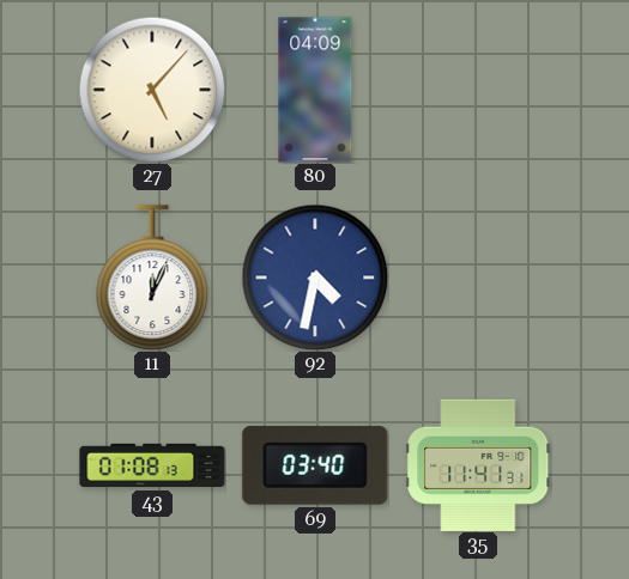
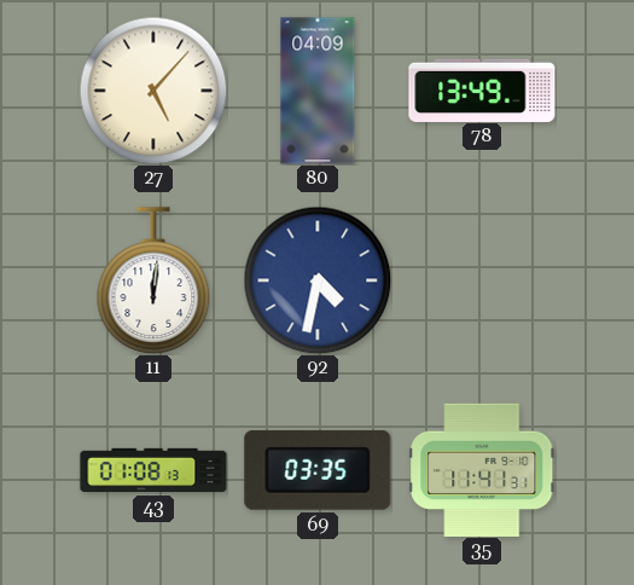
78: none -> 13:49 (482, 89)
11: 12:04 -> 12:01 (153, 280)
69: 03:40 -> 03:35 (318, 470)
